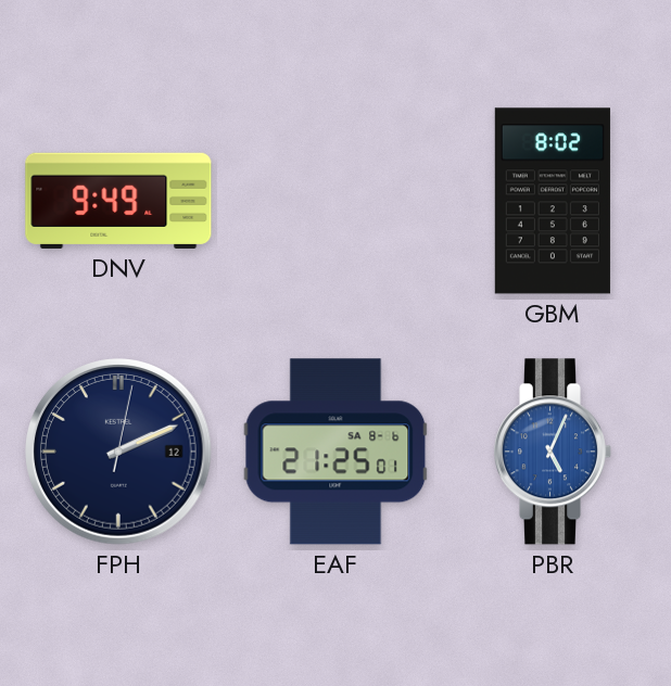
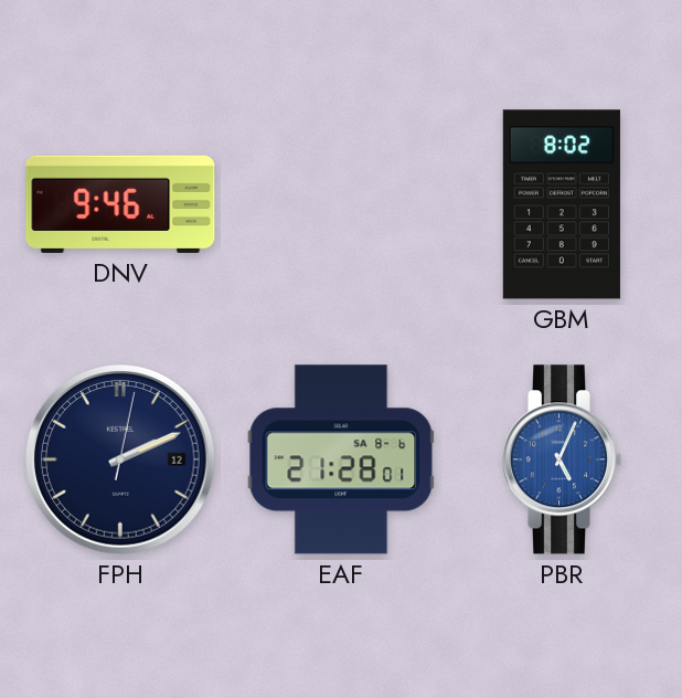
DNV: 9:49 -> 9:46 (120, 204)
EAF: 21:25 -> 21:28 (341, 459)
